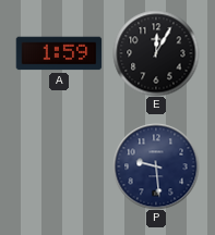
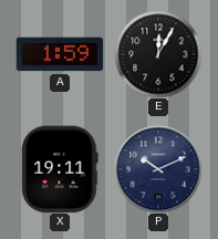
X: none -> 19:11 (60, 169)
P: 9:29 -> 10:11 (158, 169)
